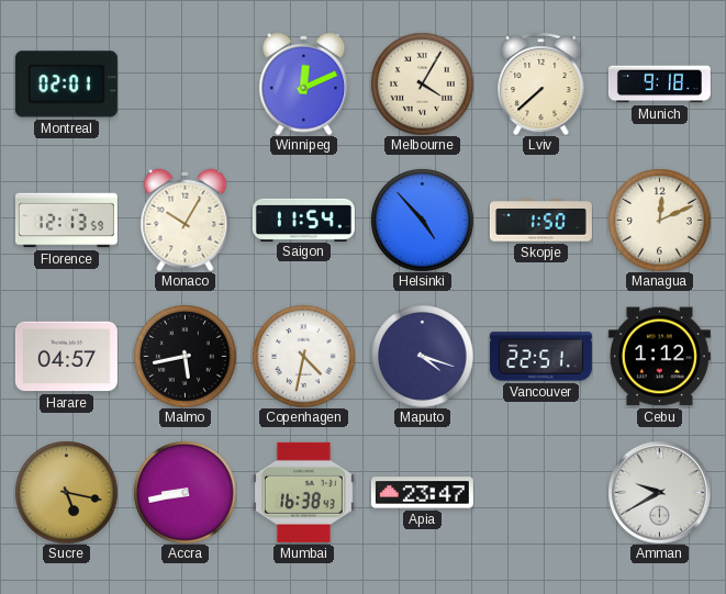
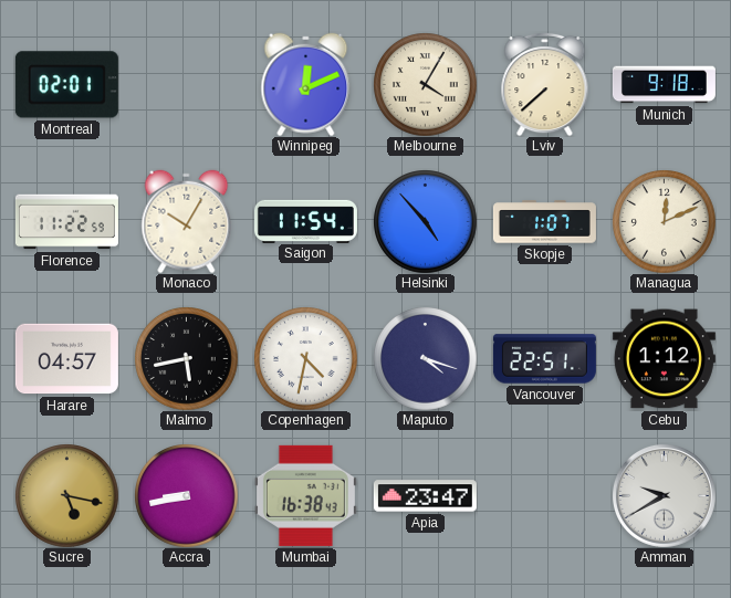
Florence: 12:13 -> 11:22 (66, 222)
Skopje: 1:50 -> 1:07 (544, 222)
